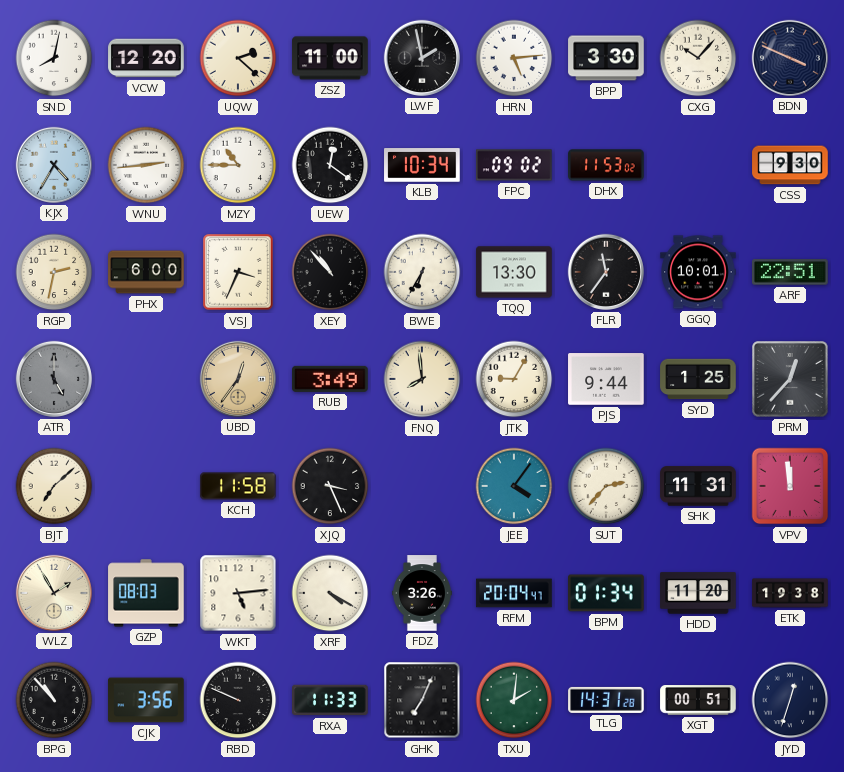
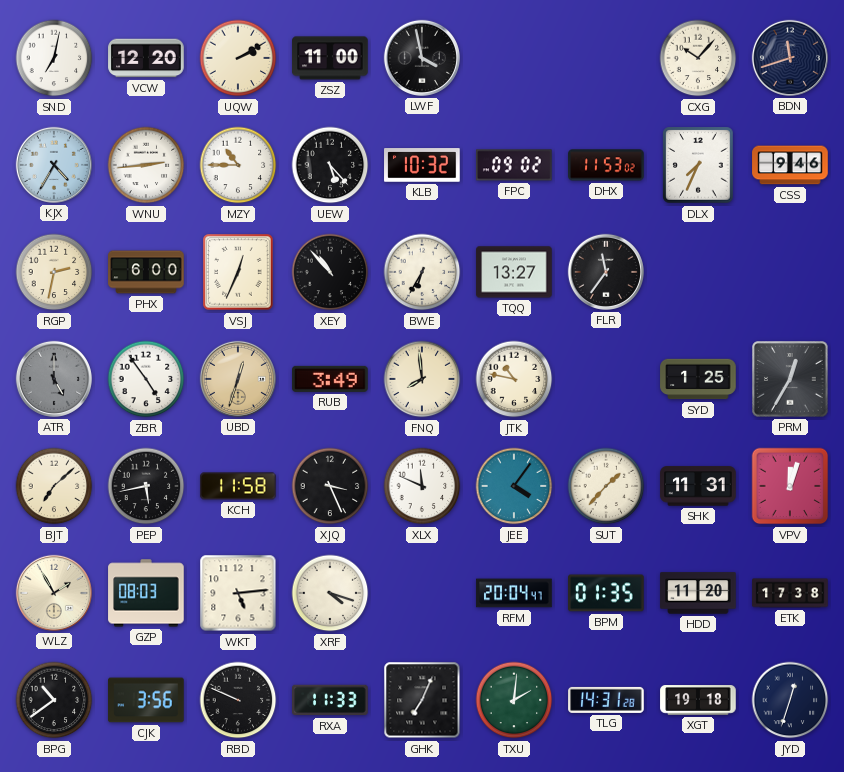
SND: 8:02 -> 7:02 (54, 58)
UQW: 2:22 -> 2:10 (238, 58)
LWF: 1:58 -> 3:58 (422, 58)
HRN: 5:14 -> none (514, 58)
BPP: 3:30 -> none (606, 58)
BDN: 3:49 -> 11:42 (790, 58)
UEW: 12:21 -> 5:23 (330, 165)
KLB: 10:34 -> 10:32 (422, 165)
DLX: none -> 7:34 (698, 165)
CSS: 9:30 -> 9:46 (790, 165)
VSJ: 3:34 -> 12:34 (238, 272)
TQQ: 13:30 -> 13:27 (514, 272)
GGQ: 10:01 -> none (698, 272)
ARF: 22:51 -> none (790, 272)
ZBR: none -> 4:54 (146, 379)
UBD: 12:36 -> 12:33 (238, 379)
JTK: 9:05 -> 10:47 (514, 379)
PJS: 9:44 -> none (606, 379)
PRM: 12:37 -> 12:35 (790, 379)
PEP: none -> 5:43 (146, 486)
XLX: none -> 11:49 (422, 486)
SUT: 2:37 -> 1:37 (606, 486)
VPV: 11:59 -> 12:03 (790, 486)
XRF: 4:20 -> 4:18 (330, 593)
FDZ: 3:26 -> none (422, 593)
BPM: 01:34 -> 01:35 (606, 593)
ETK: 19:38 -> 17:38 (790, 593)
BPG: 10:53 -> 10:39 (54, 700)
XGT: 00:51 -> 19:18 (698, 700)
